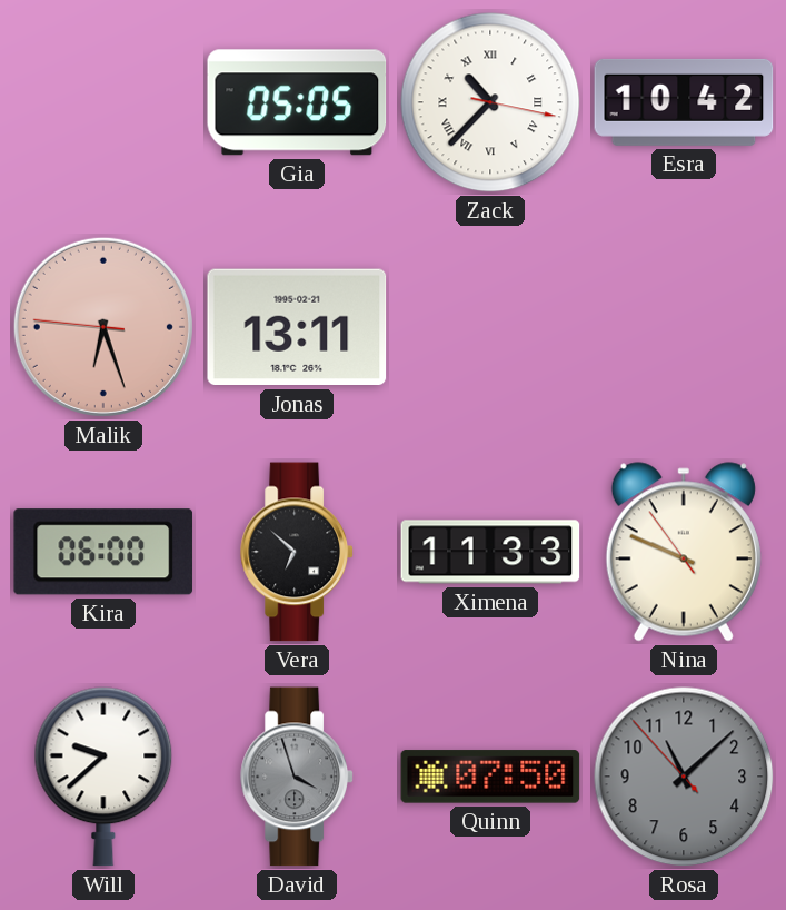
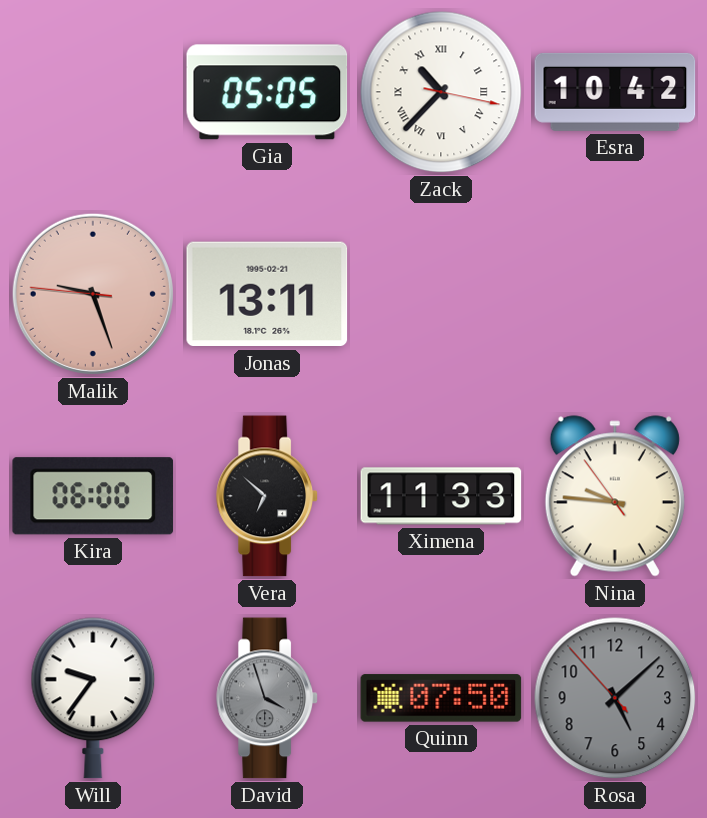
Malik: 6:26 -> 9:26 (93, 294)
Nina: 9:48 -> 9:45 (615, 496)
Will: 9:38 -> 9:36 (93, 698)
Rosa: 11:07 -> 5:07 (615, 698)
